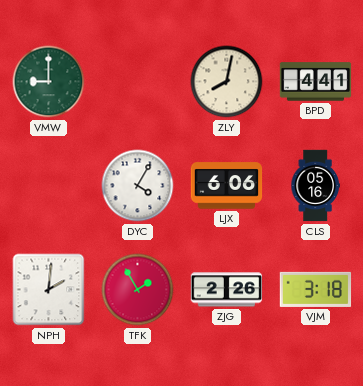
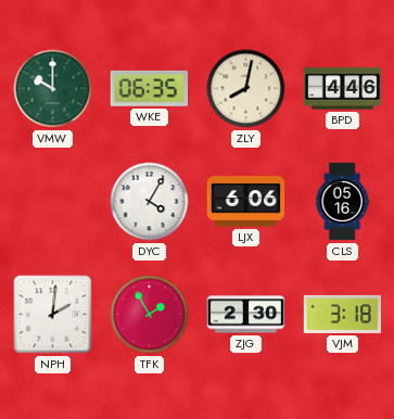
VMW: 9:00 -> 10:00 (53, 89)
WKE: none -> 06:35 (149, 89)
BPD: 4:41 -> 4:46 (343, 89)
ZJG: 2:26 -> 2:30 (246, 315)
